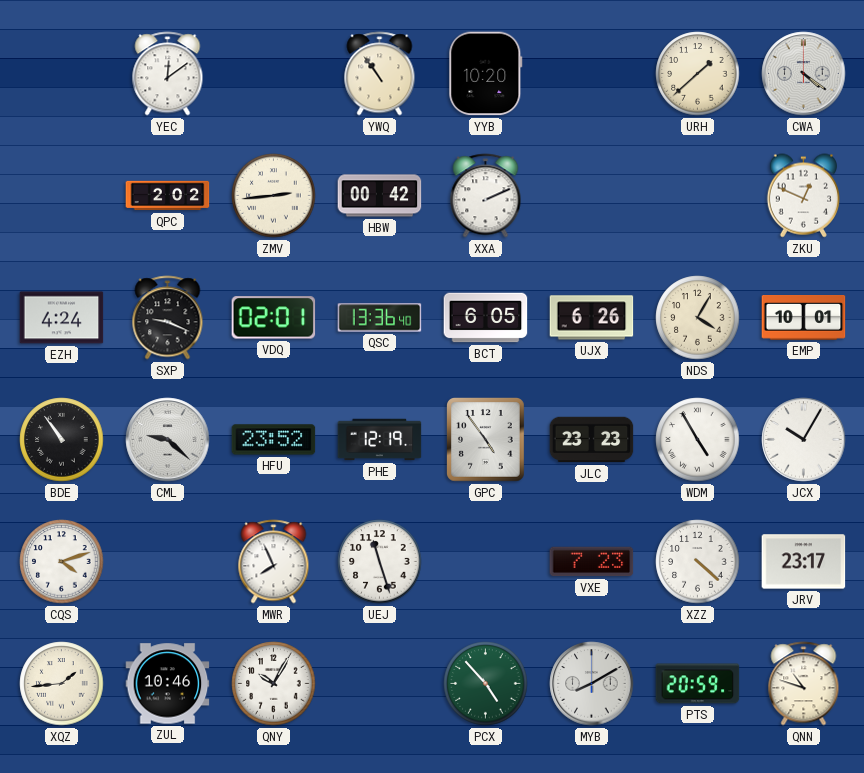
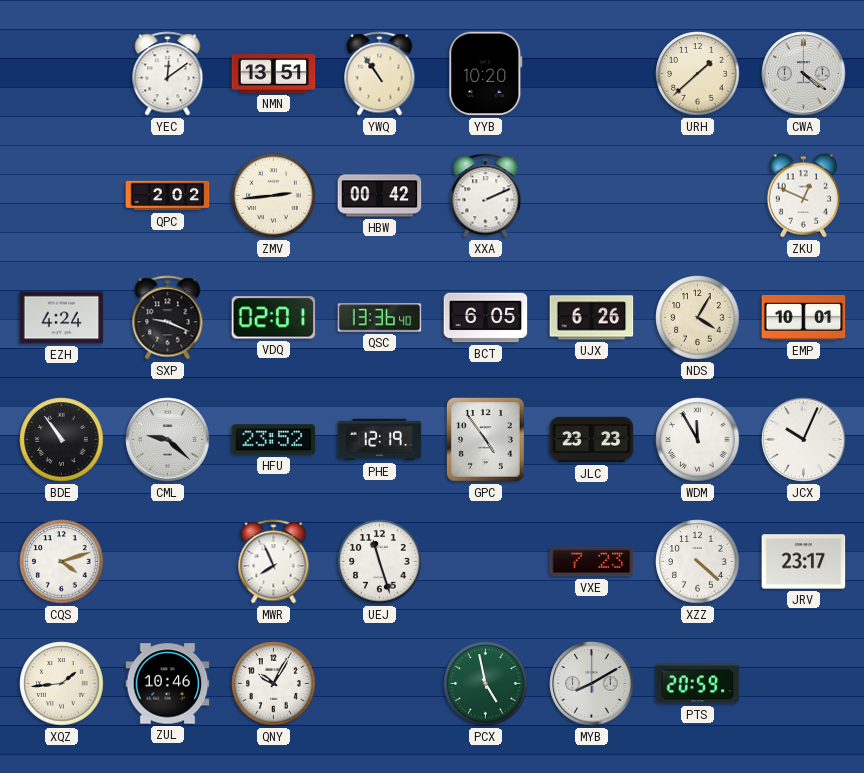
NMN: none -> 13:51 (274, 74)
WDM: 4:55 -> 11:55 (698, 440)
JCX: 10:05 -> 10:04 (804, 440)
PCX: 4:53 -> 4:58 (486, 684)
QNN: 10:48 -> none (804, 684)
